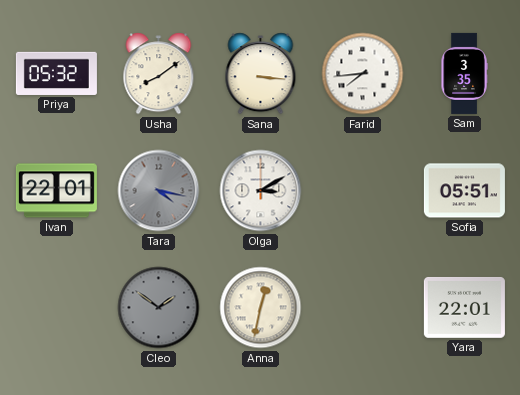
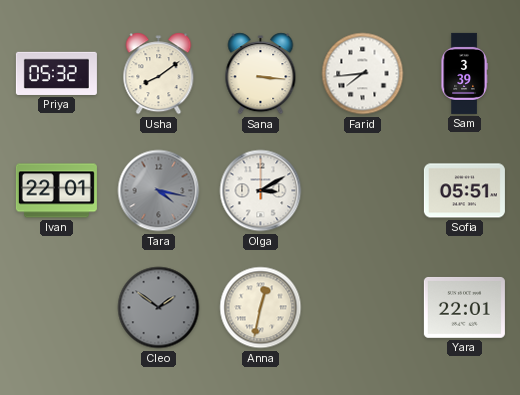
Sam: 3:35 -> 3:39 (464, 73)
